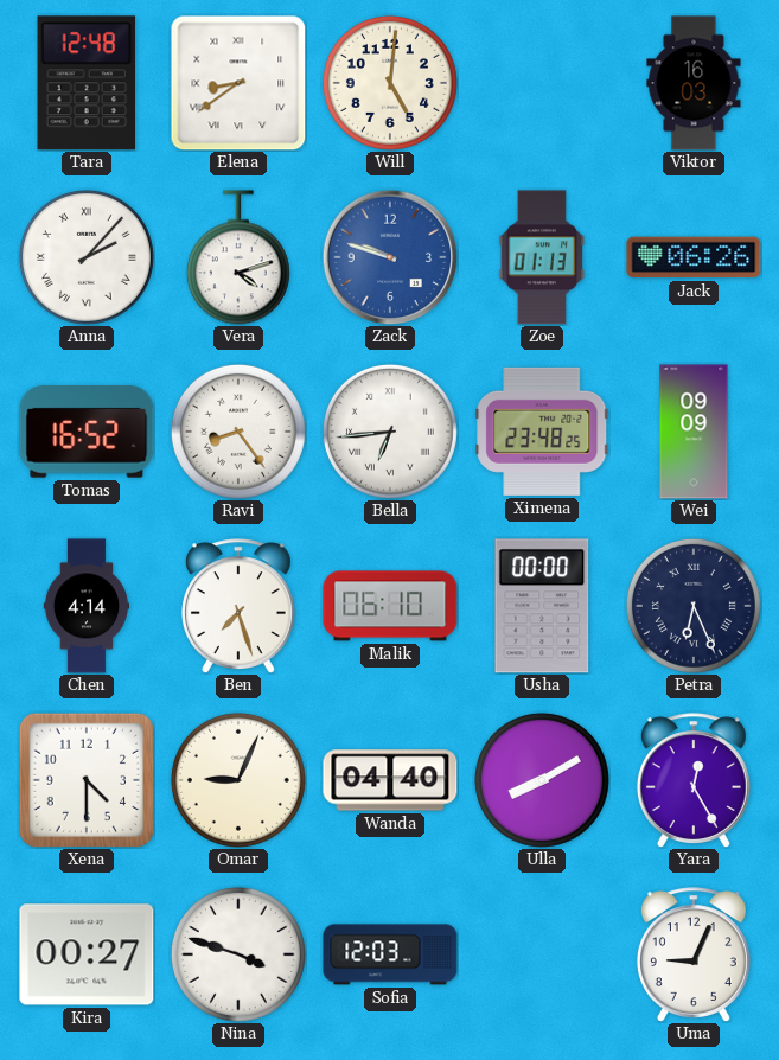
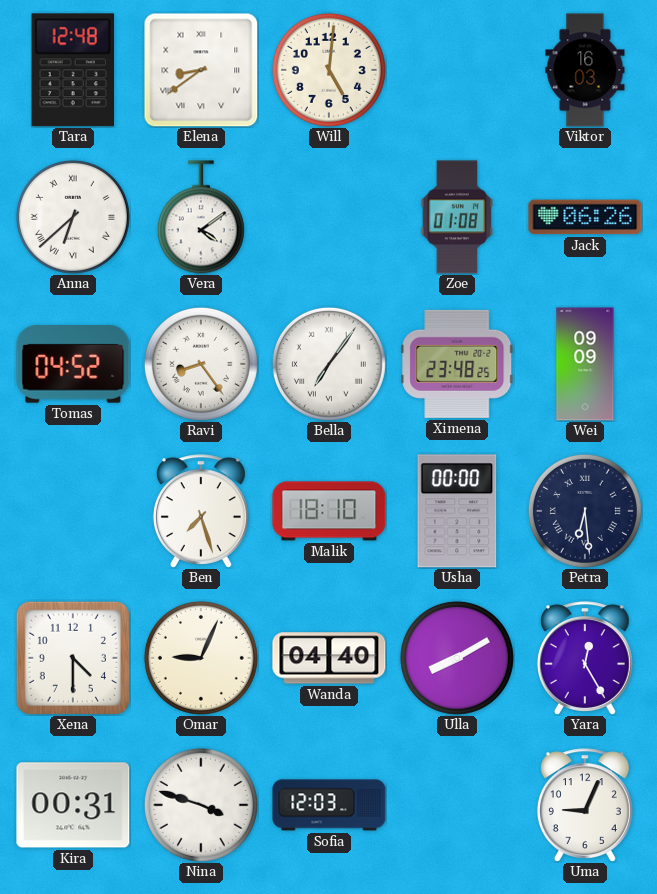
Anna: 2:07 -> 6:38 (73, 217)
Vera: 4:12 -> 4:09 (201, 217)
Zack: 9:48 -> none (390, 257)
Zoe: 01:13 -> 01:08 (457, 217)
Tomas: 16:52 -> 04:52 (73, 365)
Bella: 6:44 -> 7:06 (329, 364)
Chen: 4:14 -> none (87, 606)
Malik: 06:10 -> 18:10 (329, 511)
Petra: 6:26 -> 6:29 (585, 511)
Kira: 00:27 -> 00:31 (73, 805)
